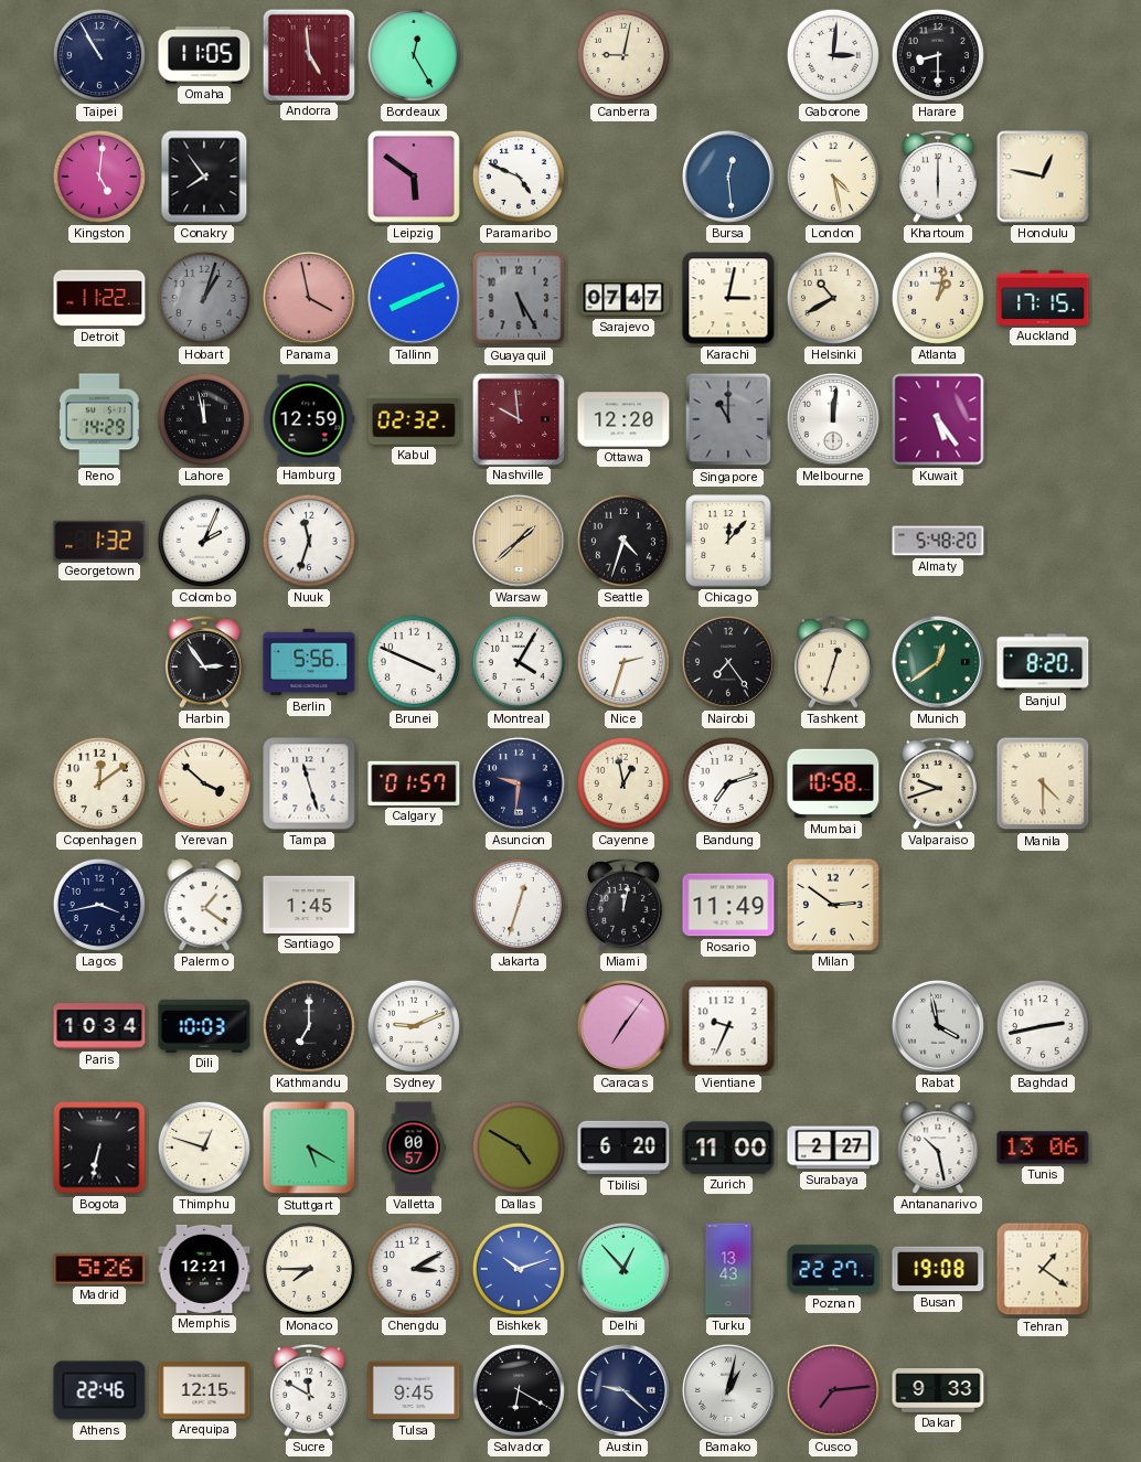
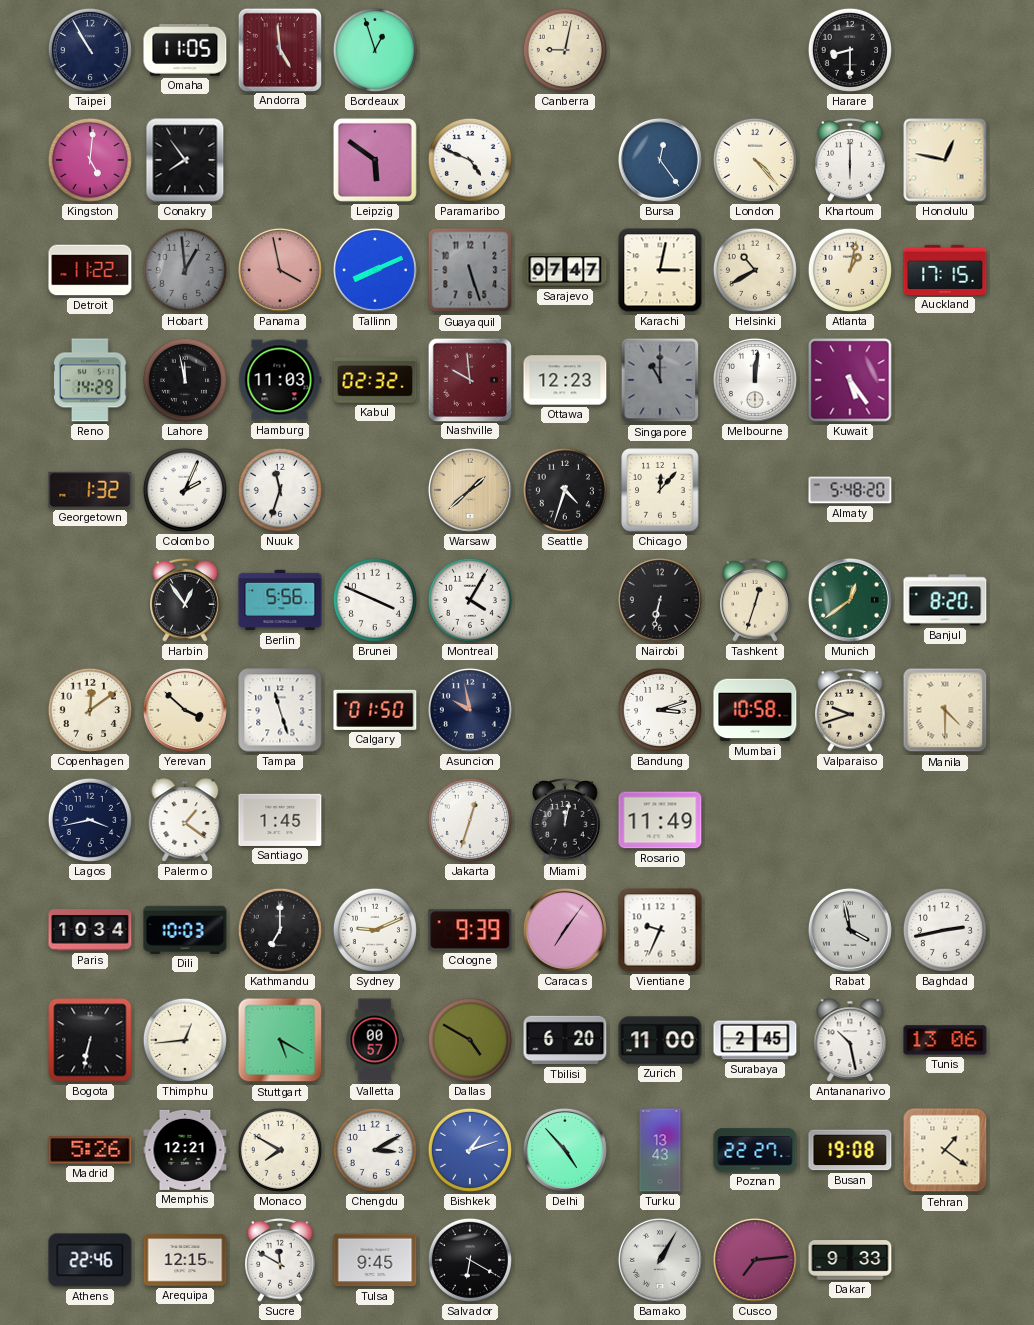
Bordeaux: 12:25 -> 12:57 (375, 50)
Gaborone: 3:01 -> none (833, 55)
Bursa: 12:29 -> 12:24 (660, 160)
London: 4:28 -> 4:23 (755, 160)
Hobart: 1:03 -> 12:59 (185, 270)
Guayaquil: 5:25 -> 5:27 (470, 270)
Hamburg: 12:59 -> 11:03 (280, 380)
Ottawa: 12:20 -> 12:23 (565, 380)
Harbin: 2:54 -> 12:54 (185, 601)
Nice: 2:33 -> none (623, 662)
Nairobi: 7:24 -> 6:32 (660, 600)
Calgary: 01:57 -> 01:50 (375, 710)
Asuncion: 9:31 -> 9:58 (470, 710)
Cayenne: 12:58 -> none (623, 783)
Bandung: 7:12 -> 3:12 (660, 710)
Milan: 2:51 -> none (833, 905)
Cologne: none -> 9:39 (470, 930)
Thimphu: 12:48 -> 12:44 (185, 1040)
Surabaya: 2:27 -> 2:45 (755, 1040)
Monaco: 7:45 -> 7:50 (280, 1150)
Bishkek: 10:12 -> 1:12 (470, 1150)
Delhi: 12:53 -> 4:53 (565, 1150)
Austin: 9:22 -> none (623, 1390)
Bamako: 1:02 -> 1:05 (660, 1260)
